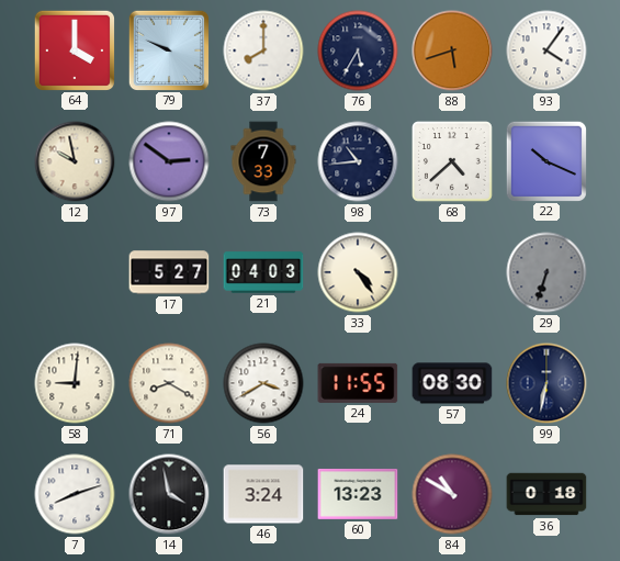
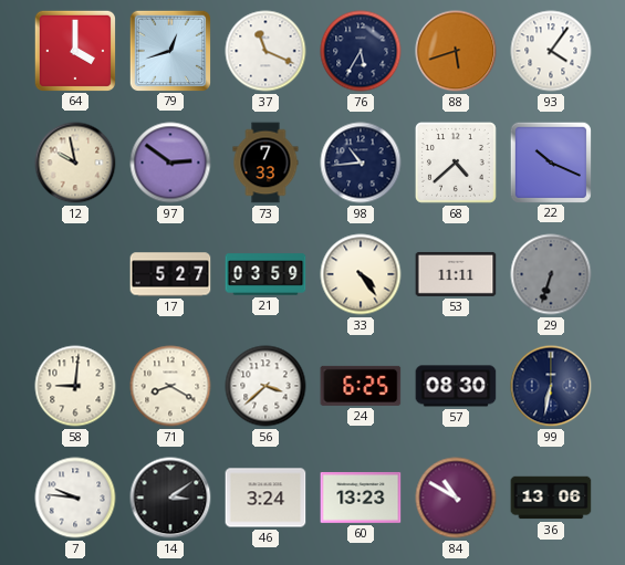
79: 9:49 -> 12:42 (169, 50)
37: 8:00 -> 11:19 (265, 51)
21: 04:03 -> 03:59 (265, 274)
53: none -> 11:11 (456, 274)
56: 3:40 -> 3:38 (265, 386)
24: 11:55 -> 6:25 (361, 386)
7: 8:12 -> 9:46 (75, 498)
14: 3:58 -> 3:09 (170, 498)
36: 0:18 -> 13:06 (551, 498)
